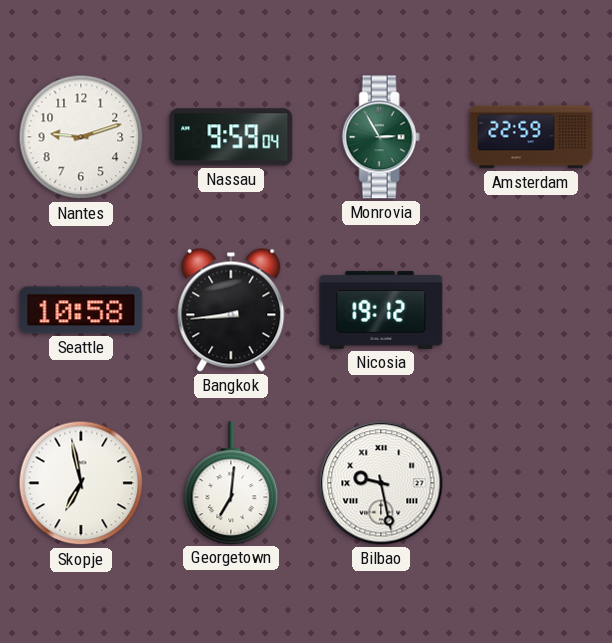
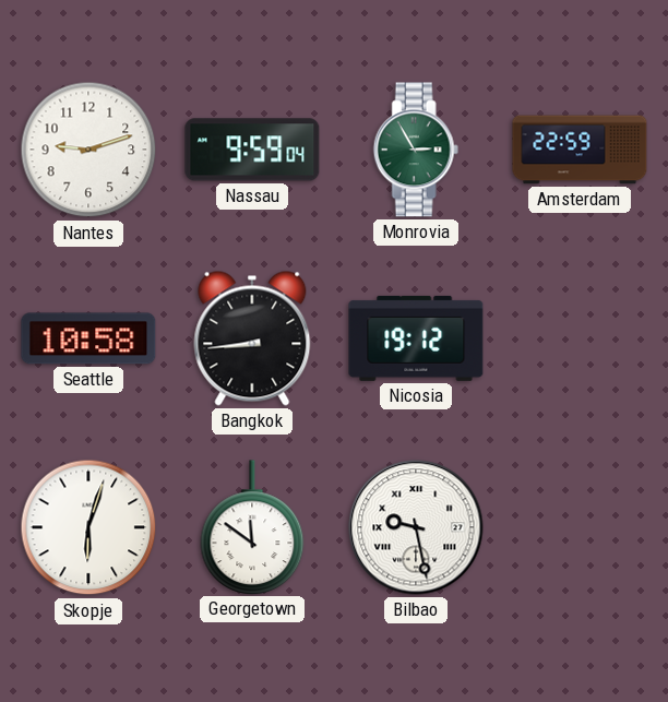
Skopje: 6:58 -> 6:03 (88, 527)
Georgetown: 7:01 -> 11:51 (252, 527)
